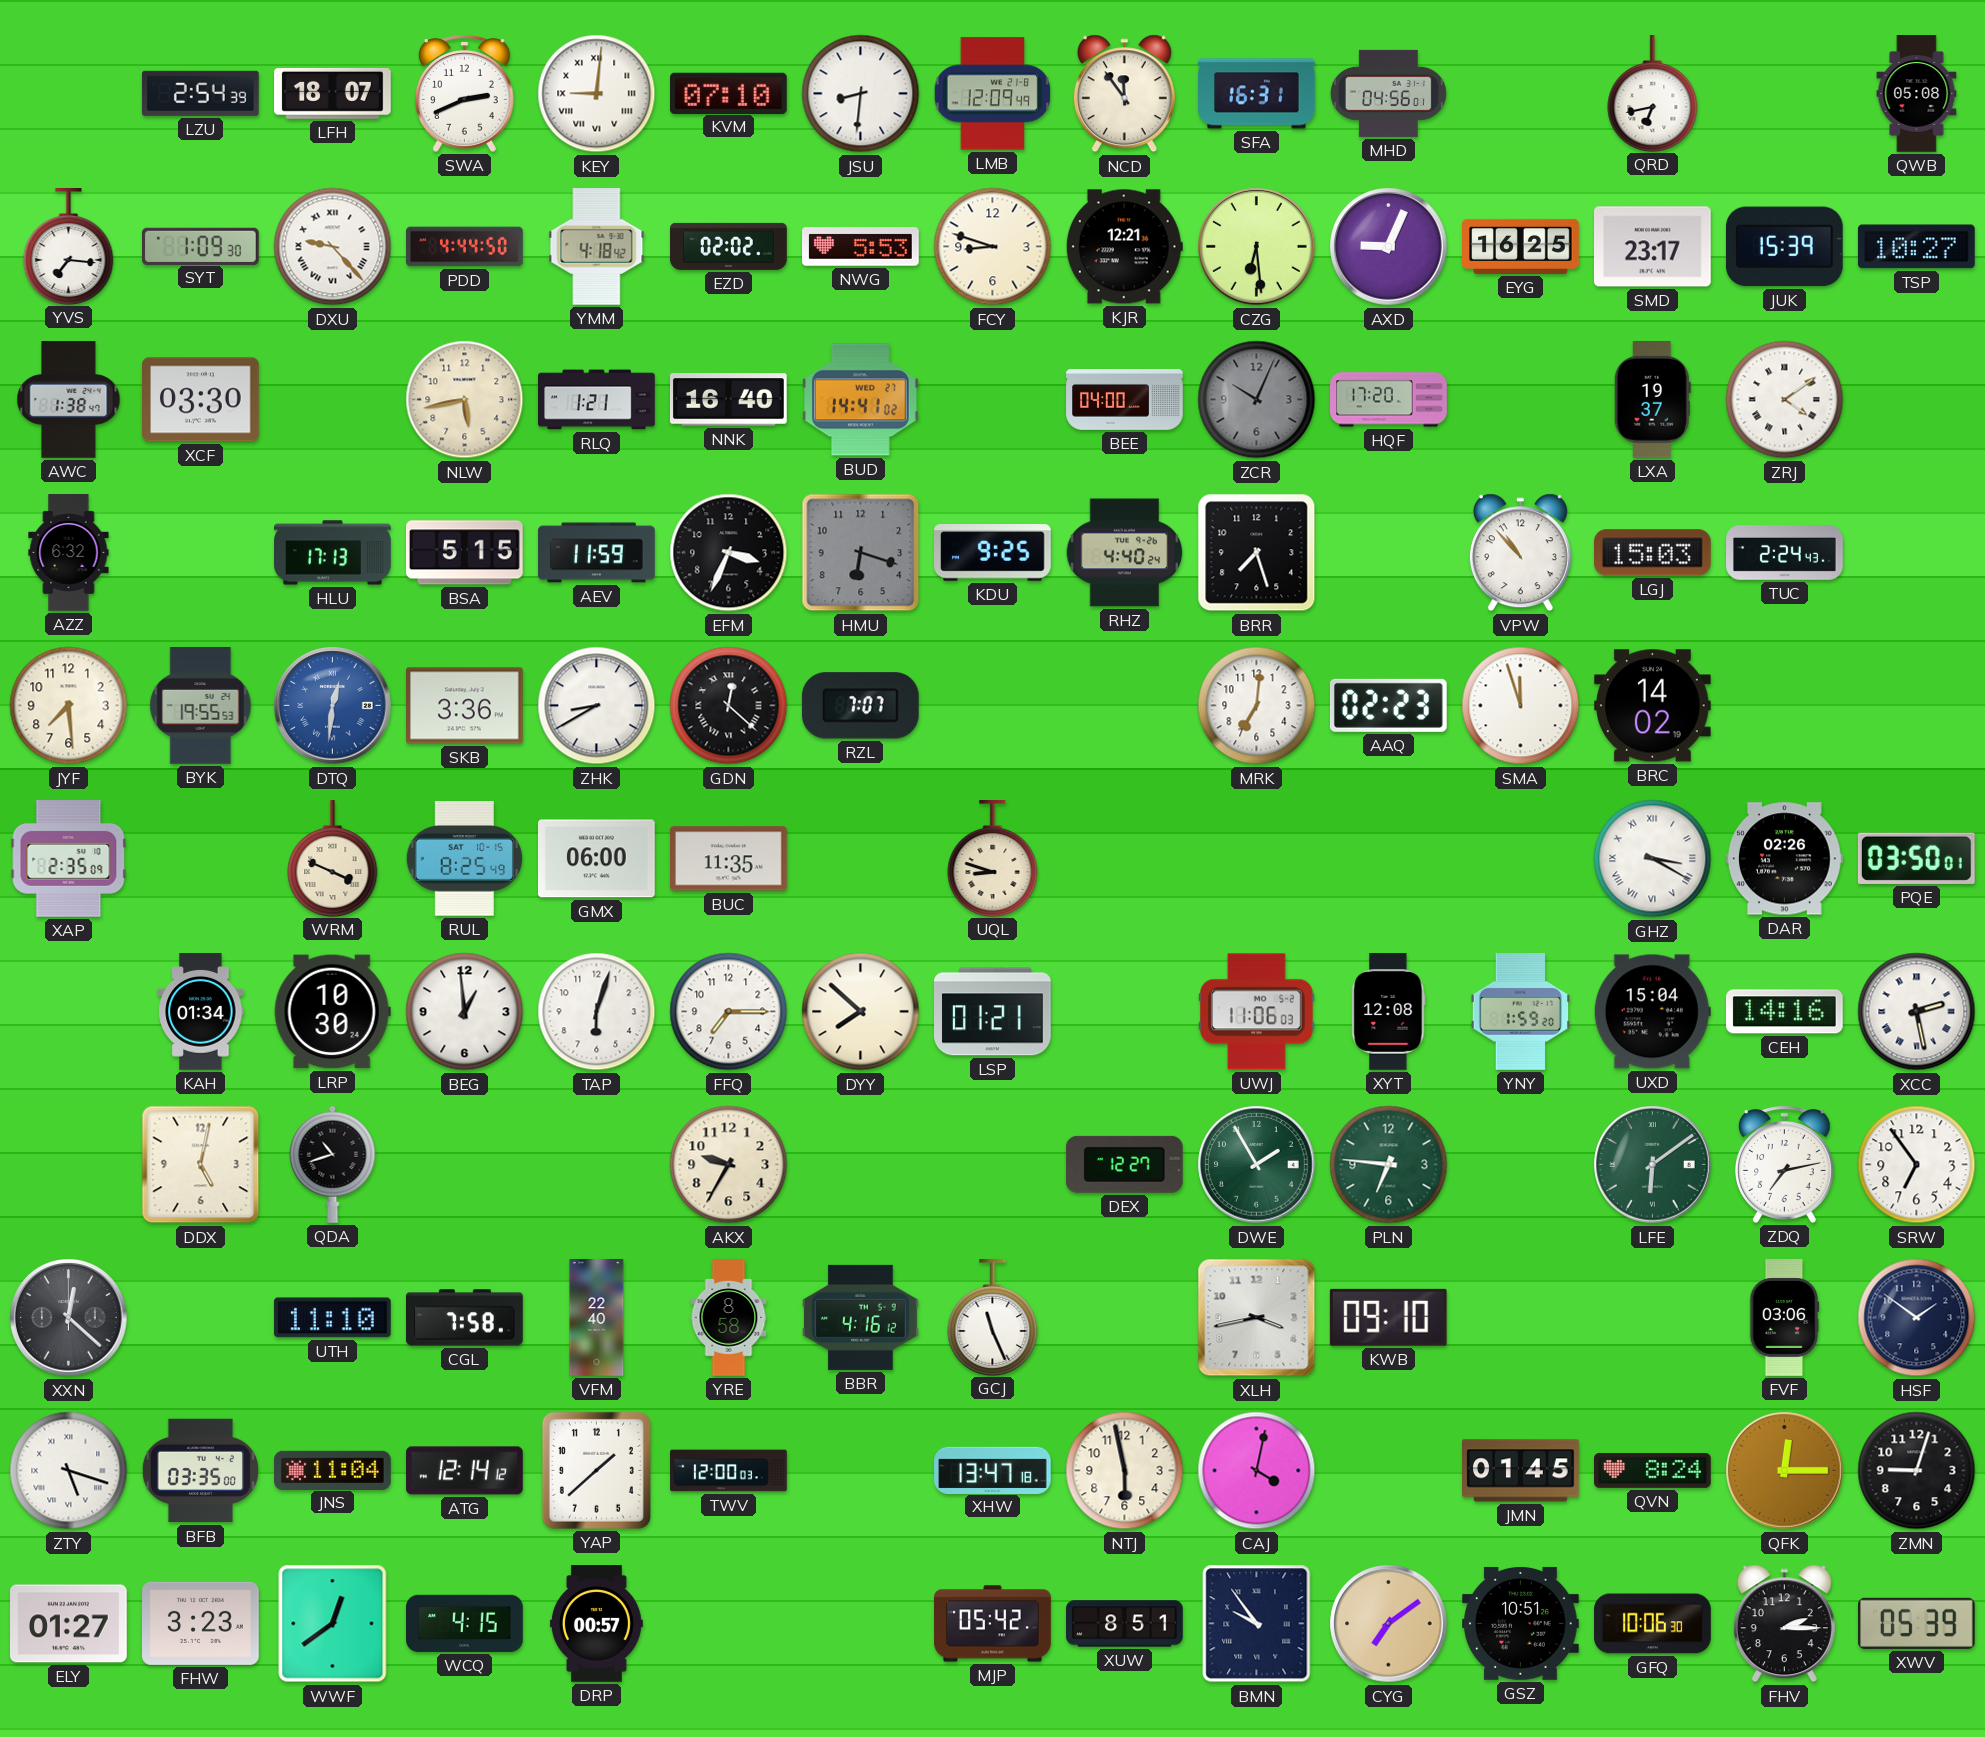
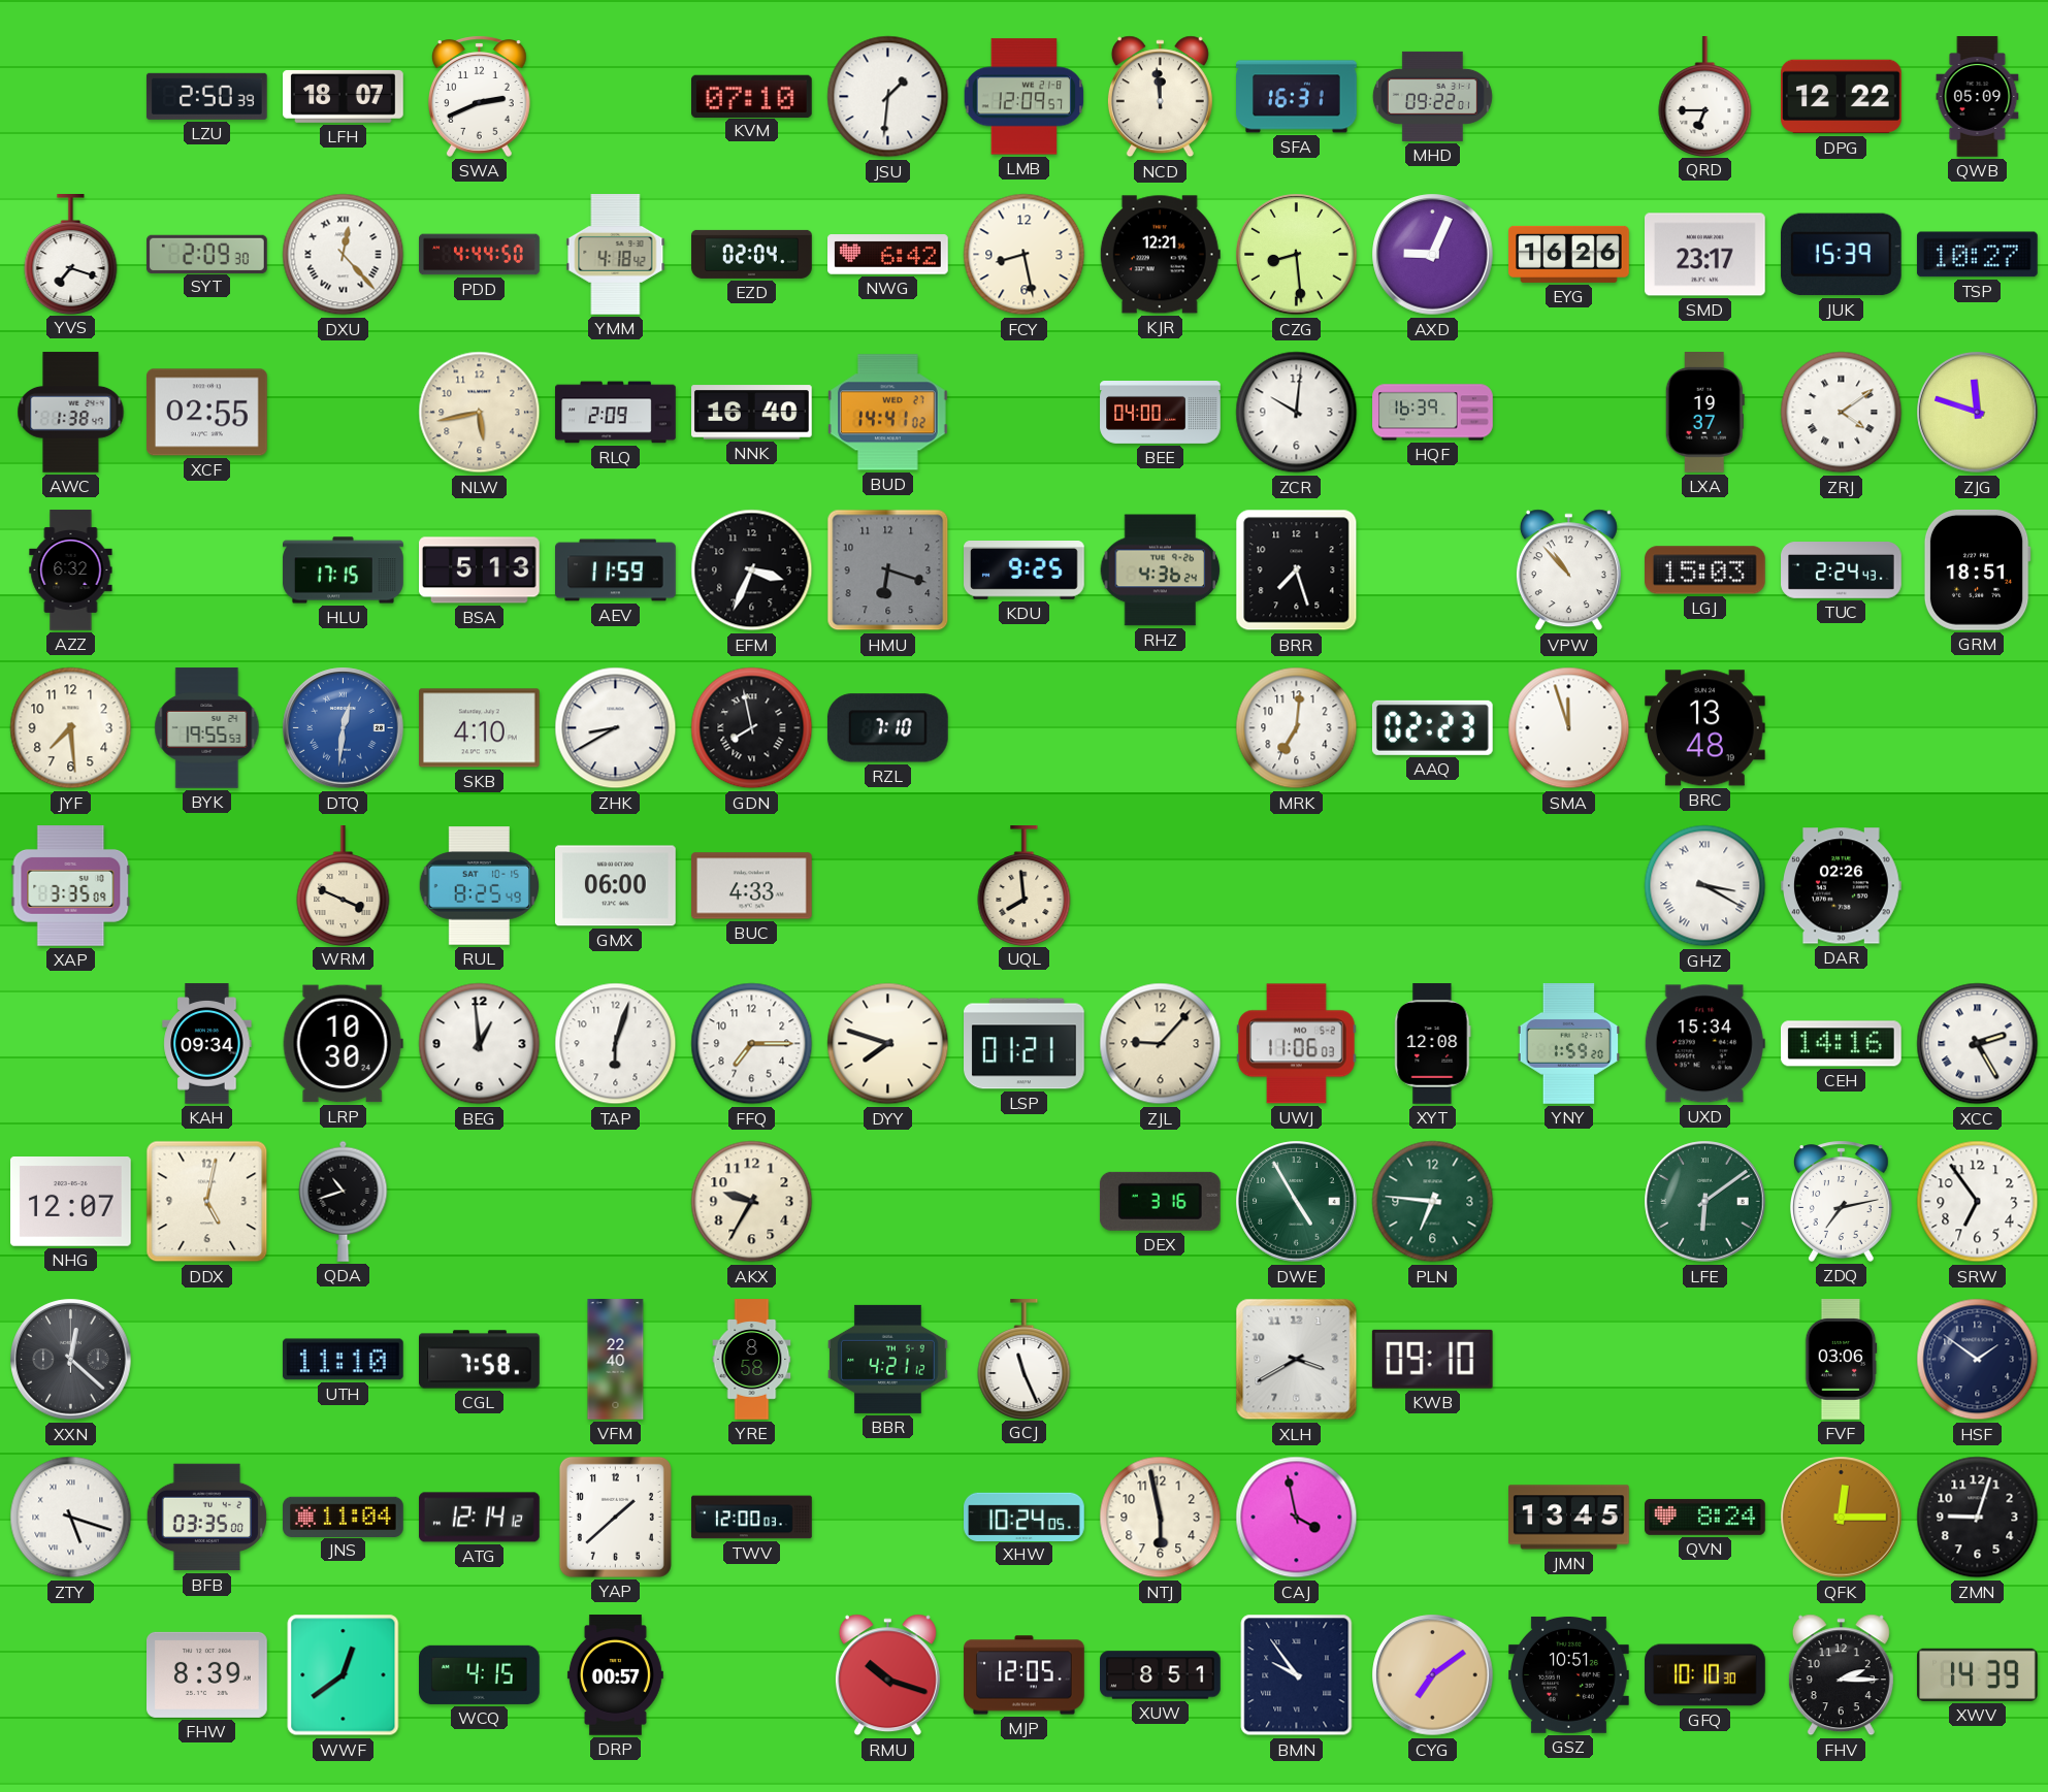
LZU: 2:54 -> 2:50 (206, 96)
KEY: 9:01 -> none (597, 94)
JSU: 8:31 -> 1:31 (888, 97)
LMB: 12:09:49 -> 12:09:57 (1025, 97)
NCD: 11:54 -> 11:59 (1160, 97)
MHD: 04:56 -> 09:22 (1432, 96)
QRD: 6:43 -> 6:45 (1705, 97)
DPG: none -> 12:22 (1842, 97)
QWB: 05:08 -> 05:09 (1978, 97)
YVS: 7:16 -> 7:18 (71, 255)
SYT: 1:09 -> 2:09 (207, 254)
DXU: 9:23 -> 12:23 (344, 255)
EZD: 02:02 -> 02:04 (752, 254)
NWG: 5:53 -> 6:42 (888, 255)
FCY: 8:48 -> 8:28 (1025, 255)
CZG: 6:29 -> 8:29 (1297, 255)
EYG: 16:25 -> 16:26 (1569, 254)
XCF: 03:30 -> 02:55 (207, 413)
RLQ: 1:21 -> 2:09 (616, 413)
ZCR: 10:04 -> 10:01 (1297, 413)
ZCR dial: grey -> white (1297, 413)
HQF: 17:20 -> 16:39 (1433, 413)
ZJG: none -> 11:48 (1978, 413)
HLU: 17:13 -> 17:15 (344, 571)
BSA: 5:15 -> 5:13 (480, 571)
RHZ: 4:40 -> 4:36 (1161, 571)
GRM: none -> 18:51 (1977, 569)
SKB: 3:36 -> 4:10 (480, 728)
GDN: 12:22 -> 7:58 (752, 728)
RZL: 7:07 -> 7:10 (887, 728)
BRC: 14:02 -> 13:48 (1705, 728)
XAP: 2:35 -> 3:35 (71, 886)
BUC: 11:35 -> 4:33 (752, 886)
UQL: 8:48 -> 7:59 (1025, 886)
PQE: 03:50 -> none (1916, 858)
KAH: 01:34 -> 09:34 (207, 1044)
DYY: 7:52 -> 7:48 (888, 1044)
ZJL: none -> 9:07 (1161, 1044)
UXD: 15:04 -> 15:34 (1704, 1044)
XCC: 2:28 -> 2:25 (1978, 1044)
NHG: none -> 12:07 (71, 1202)
DEX: 12:27 -> 3:16 (1160, 1201)
DWE: 1:55 -> 4:55 (1297, 1202)
BBR: 4:16 -> 4:21 (888, 1359)
XLH: 3:43 -> 3:40 (1297, 1360)
XHW: 13:47 -> 10:24 (1025, 1517)
CAJ: 4:02 -> 3:58 (1297, 1518)
JMN: 01:45 -> 13:45 (1569, 1518)
ELY: 01:27 -> none (69, 1624)
FHW: 3:23 -> 8:39 (207, 1674)
RMU: none -> 10:18 (887, 1675)
MJP: 05:42 -> 12:05 (1025, 1675)
GFQ: 10:06 -> 10:10 (1705, 1675)
XWV: 05:39 -> 14:39 (1978, 1674)
